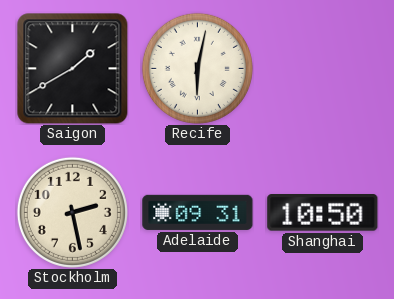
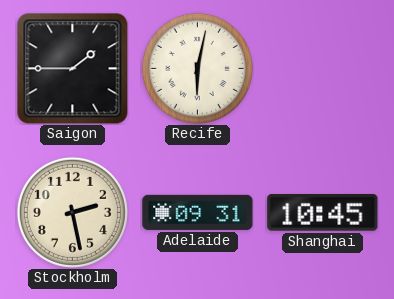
Saigon: 1:40 -> 1:45 (72, 68)
Shanghai: 10:50 -> 10:45 (323, 213)
